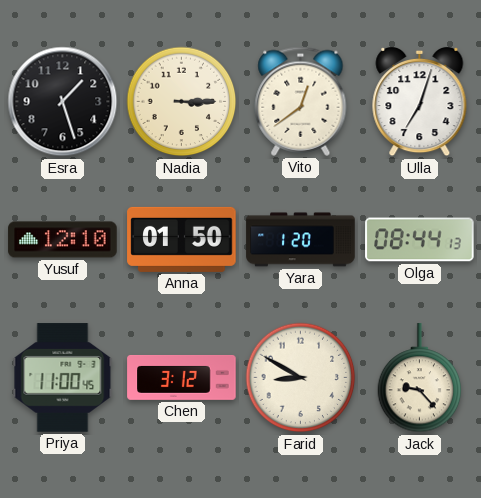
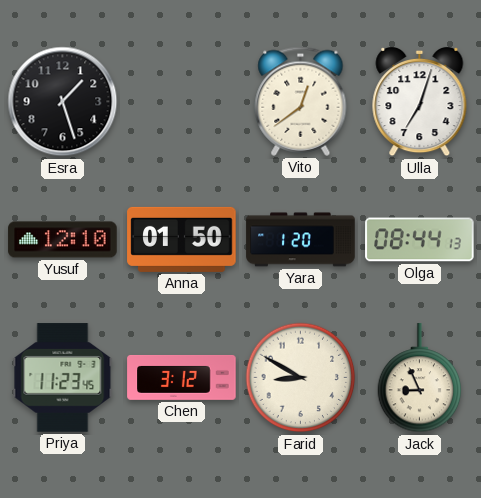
Nadia: 3:15 -> none (182, 102)
Priya: 11:00 -> 11:23 (63, 378)
Jack: 9:23 -> 8:56 (420, 378)
